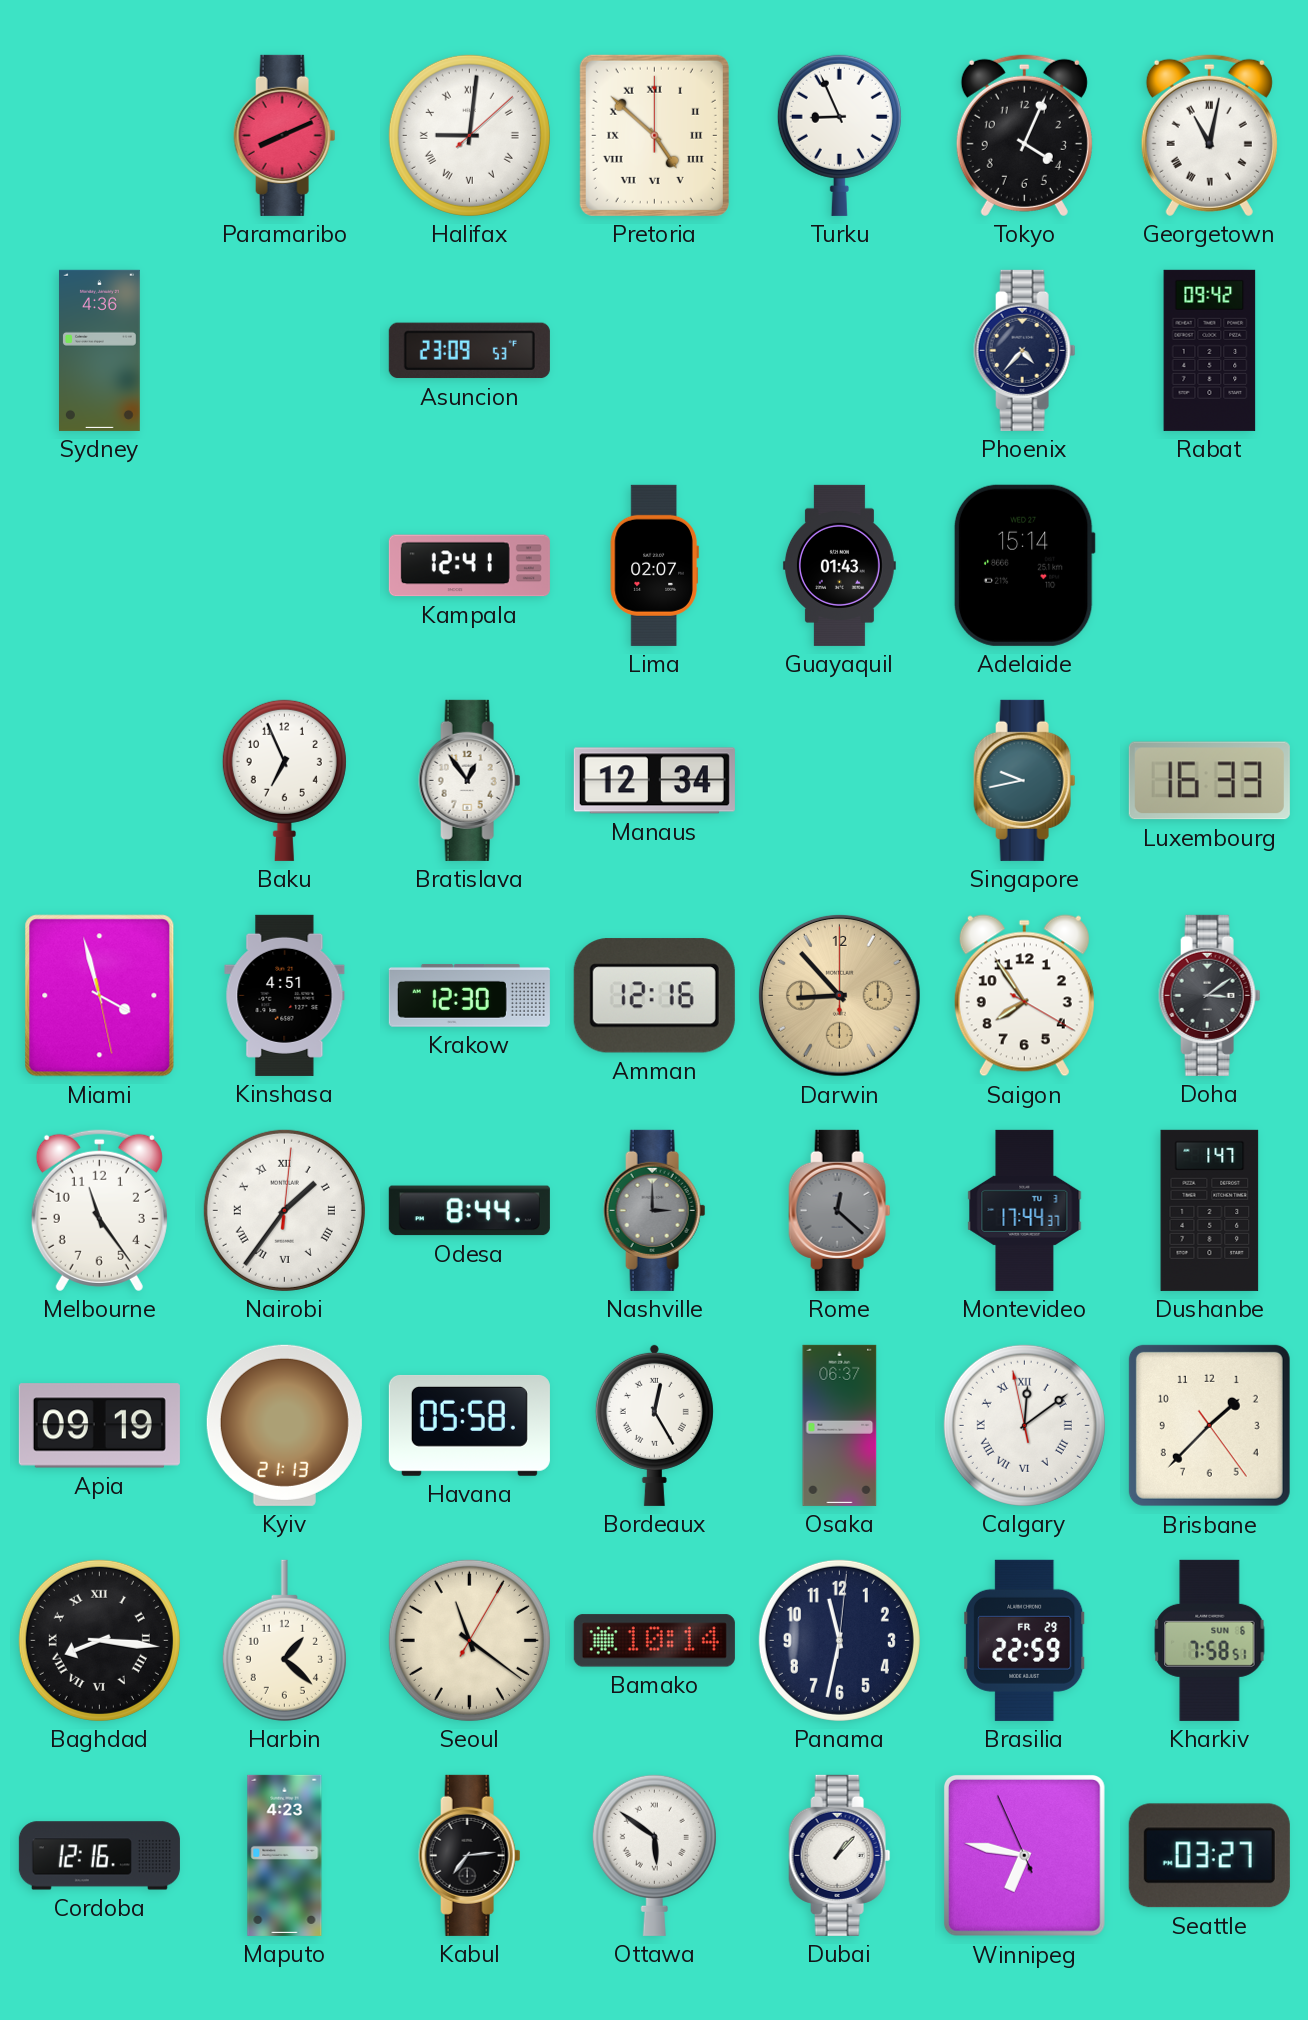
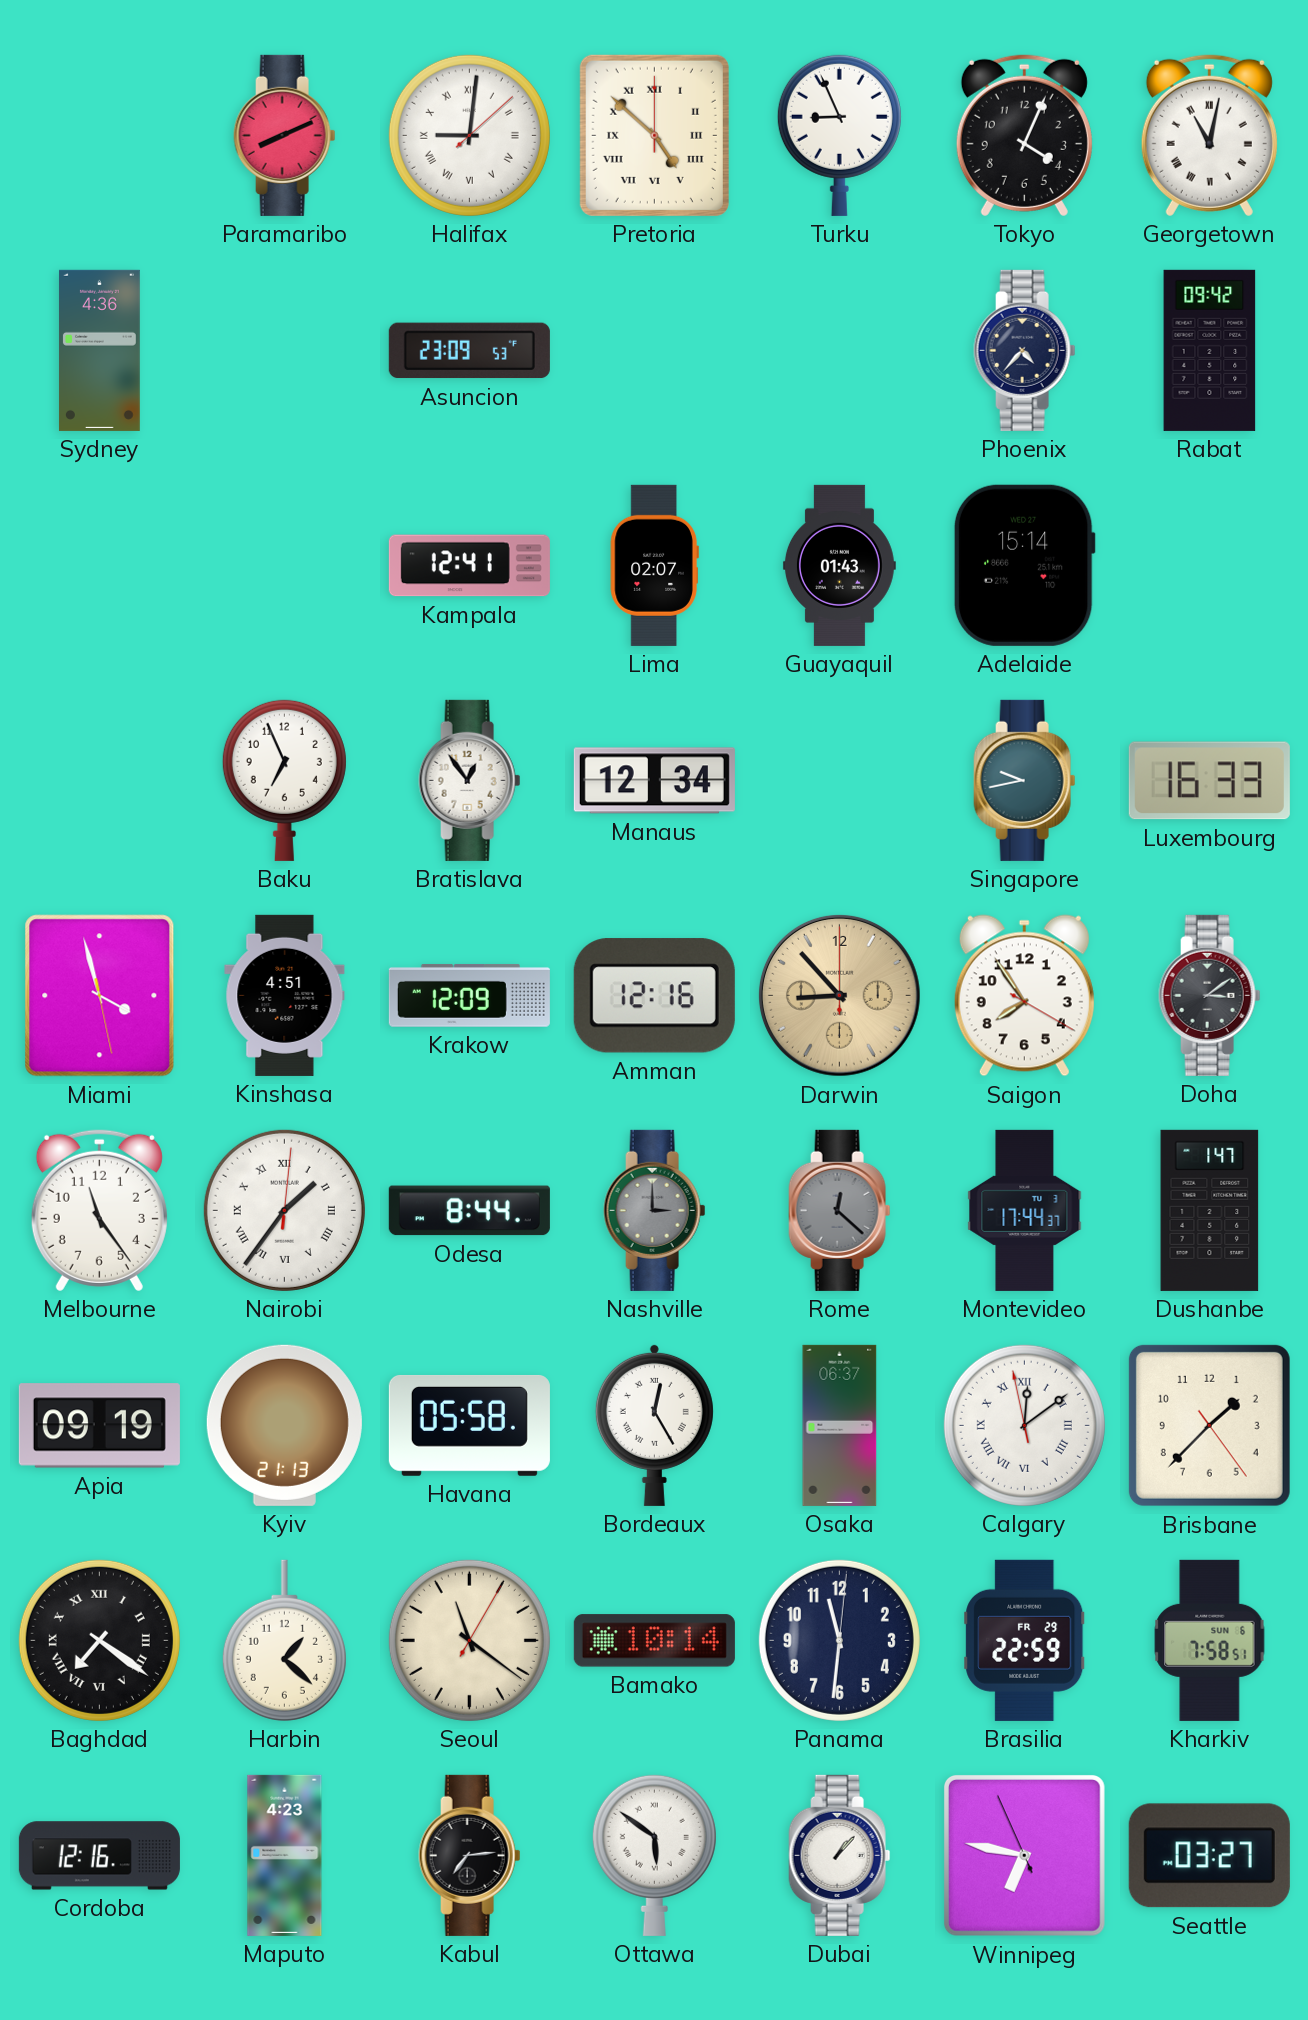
Krakow: 12:30 -> 12:09 (469, 995)
Baghdad: 8:16 -> 7:21 (99, 1640)
Panama: 11:32 -> 11:31 (839, 1640)
